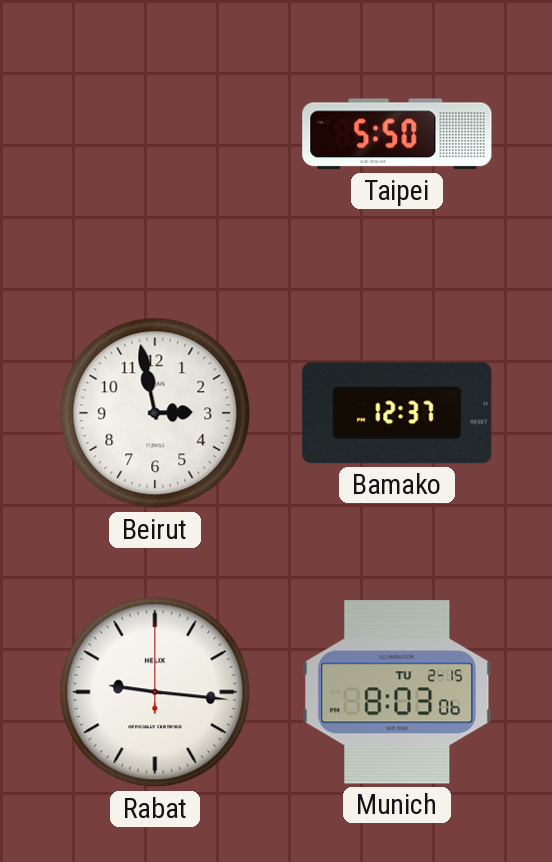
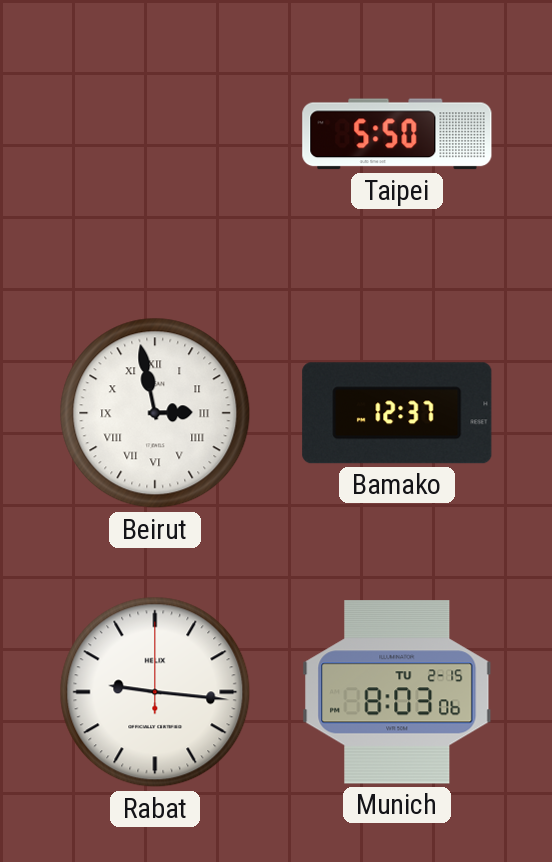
Beirut numerals: Arabic -> Roman (155, 413)
